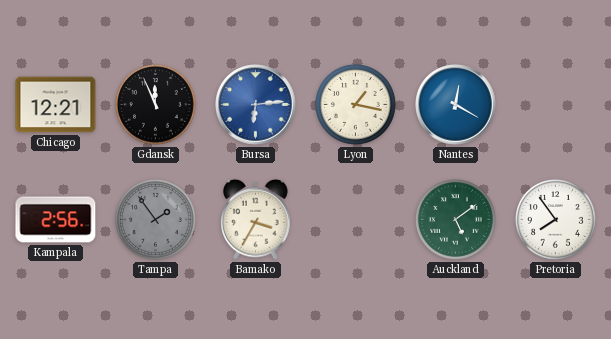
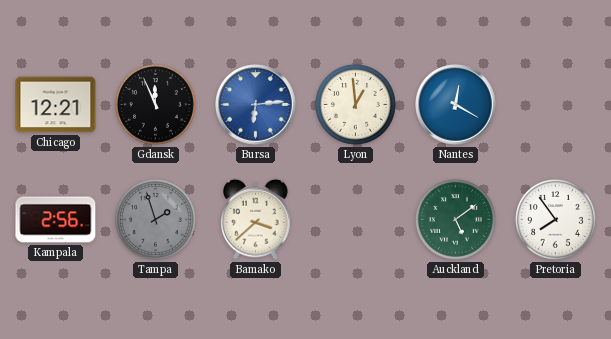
Lyon: 1:17 -> 12:59 (355, 104)
Tampa: 1:54 -> 1:57 (155, 219)
Bamako: 3:35 -> 3:38 (256, 219)
